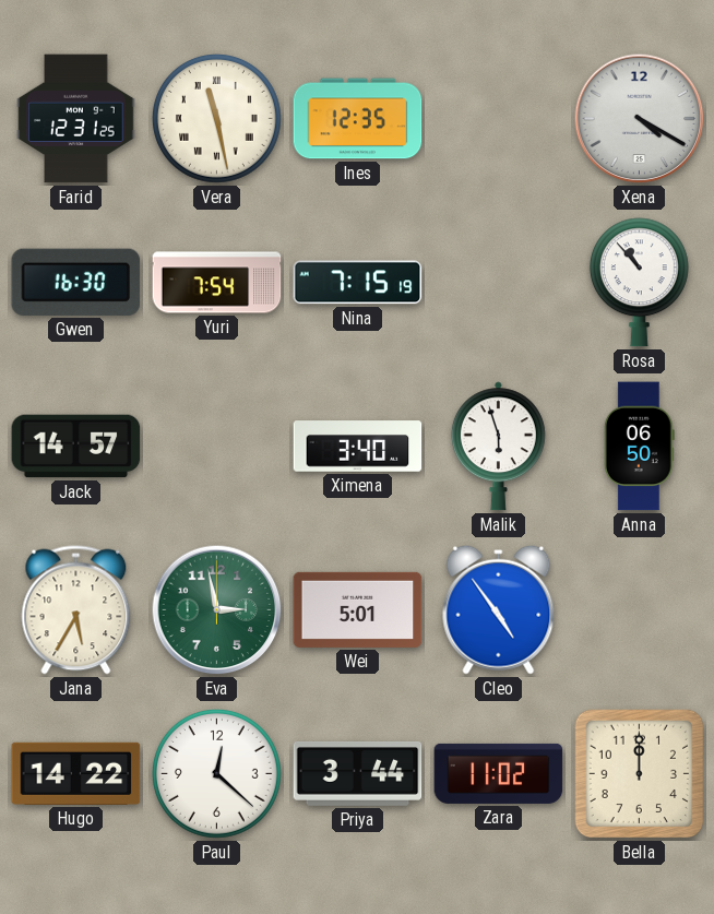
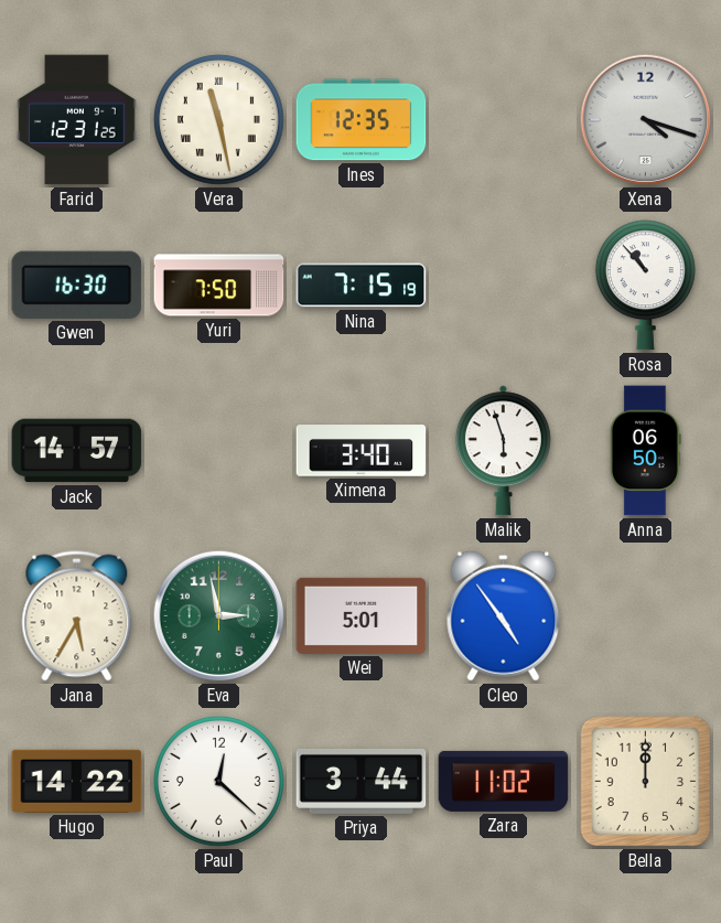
Xena: 4:20 -> 4:18 (646, 120)
Yuri: 7:54 -> 7:50 (219, 286)
